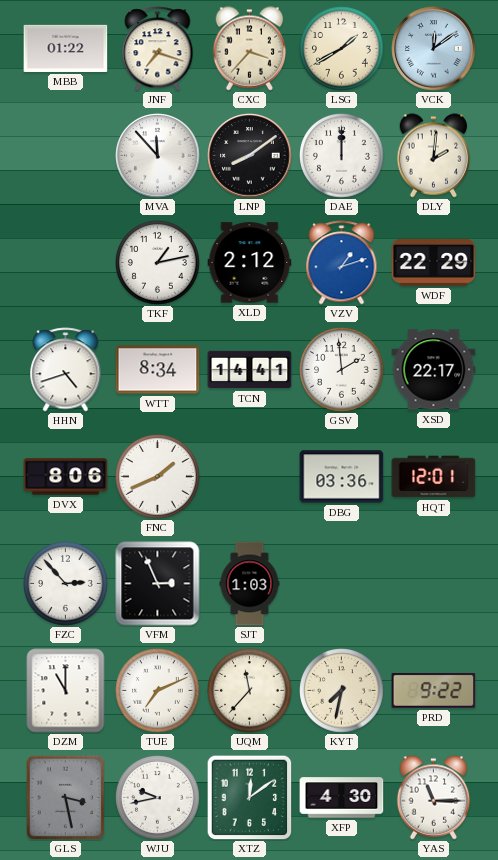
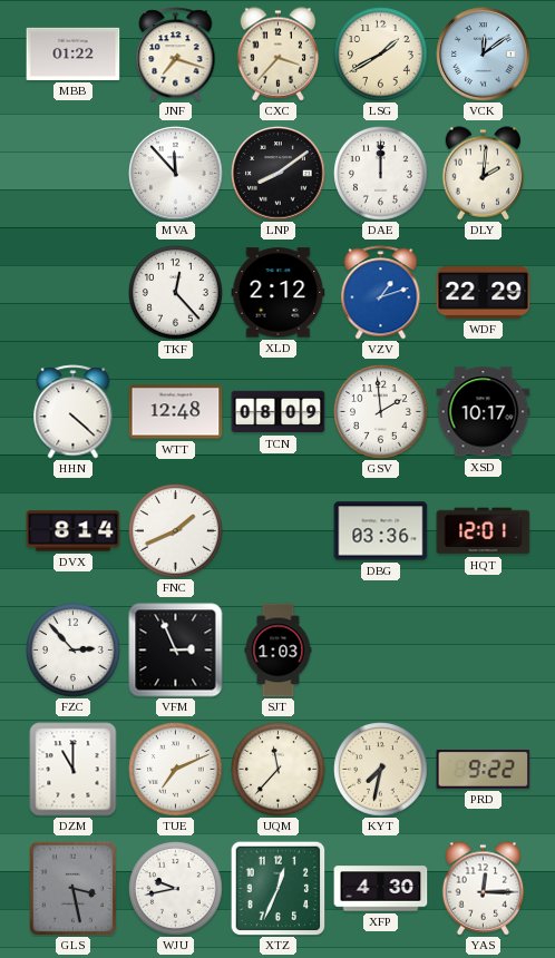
TKF: 1:13 -> 12:23 (176, 293)
HHN: 4:42 -> 4:22 (74, 412)
WTT: 8:34 -> 12:48 (176, 412)
TCN: 14:41 -> 08:09 (279, 412)
XSD: 22:17 -> 10:17 (484, 412)
DVX: 8:06 -> 8:14 (74, 531)
XTZ: 12:09 -> 12:34 (277, 888)
YAS: 11:15 -> 12:15 (484, 889)
